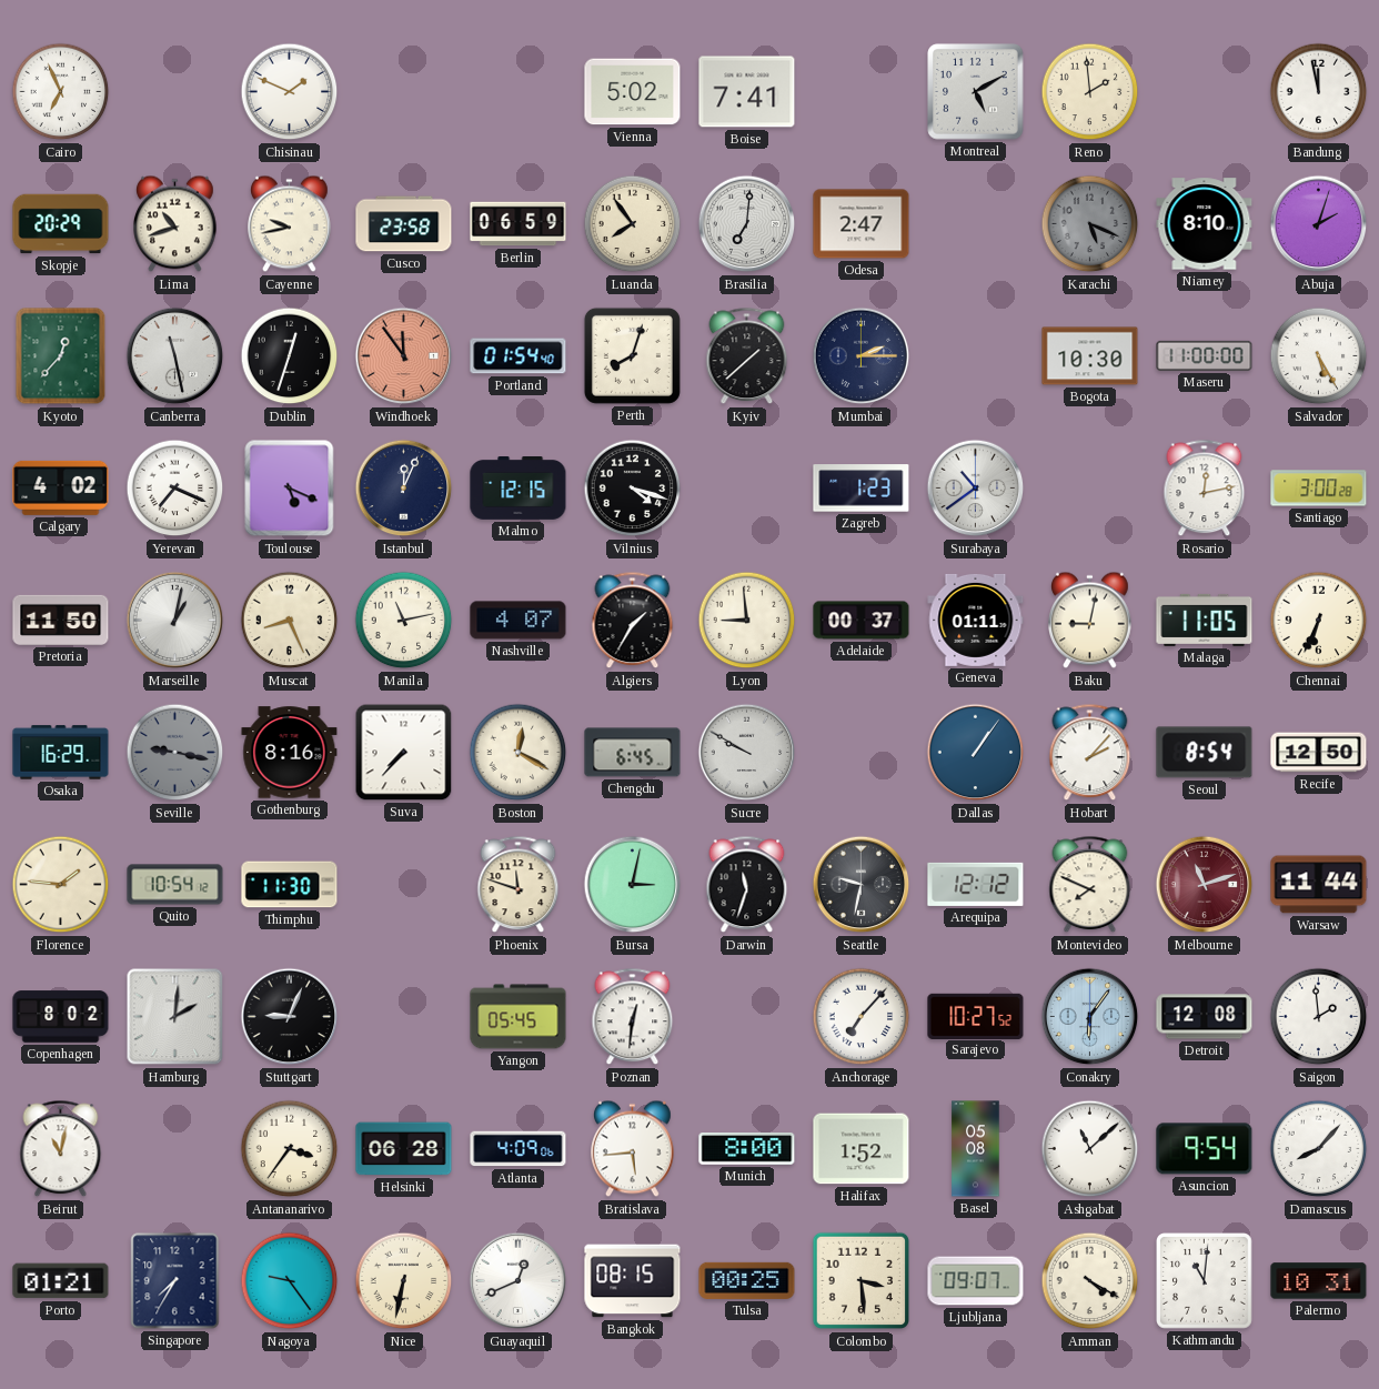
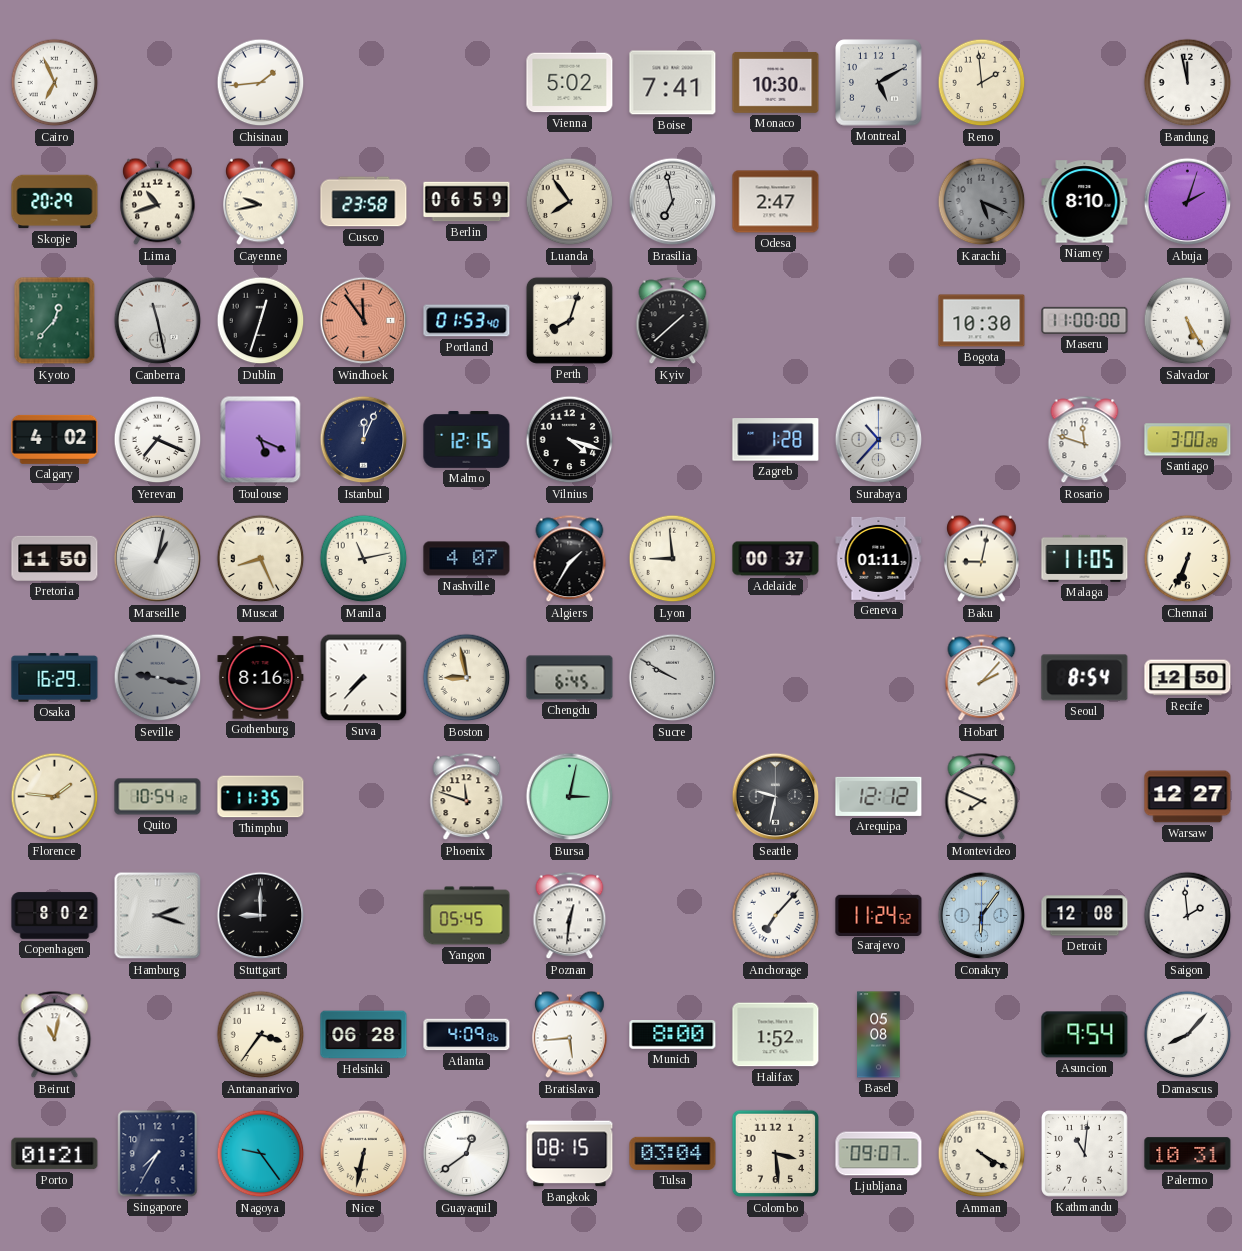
Chisinau: 1:49 -> 1:44 (261, 83)
Monaco: none -> 10:30 (776, 83)
Brasilia: 7:01 -> 6:58 (673, 202)
Portland: 01:54 -> 01:53 (467, 321)
Mumbai: 2:15 -> none (862, 356)
Zagreb: 1:23 -> 1:28 (776, 440)
Surabaya: 10:39 -> 10:37 (879, 440)
Rosario: 12:13 -> 11:48 (1085, 440)
Boston: 12:20 -> 8:58 (467, 678)
Dallas: 1:06 -> none (976, 753)
Thimphu: 11:30 -> 11:35 (261, 797)
Darwin: 11:33 -> none (747, 885)
Melbourne: 11:12 -> none (1205, 885)
Warsaw: 11:44 -> 12:27 (1188, 797)
Hamburg: 2:01 -> 2:18 (158, 916)
Stuttgart: 9:04 -> 9:00 (261, 916)
Sarajevo: 10:27 -> 11:24 (879, 915)
Ashgabat: 11:08 -> none (1090, 1149)
Guayaquil: 12:41 -> 12:39 (467, 1154)
Tulsa: 00:25 -> 03:04 (673, 1153)
